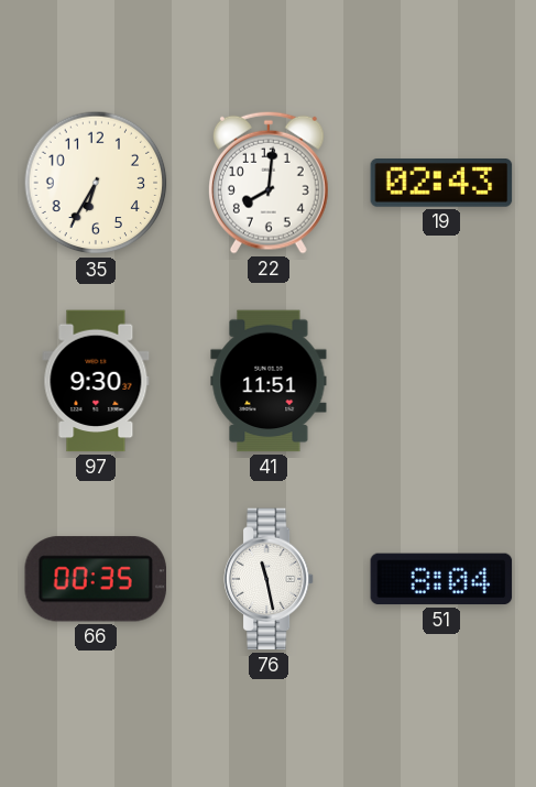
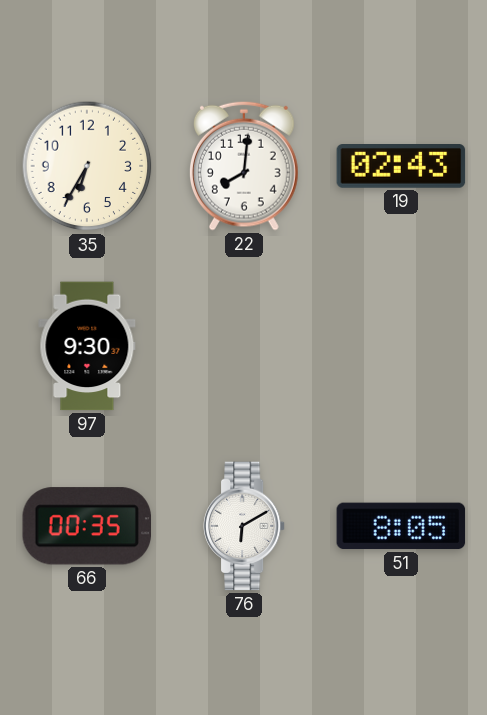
41: 11:51 -> none (269, 381)
76: 11:28 -> 6:10 (244, 526)
51: 8:04 -> 8:05 (401, 526)
